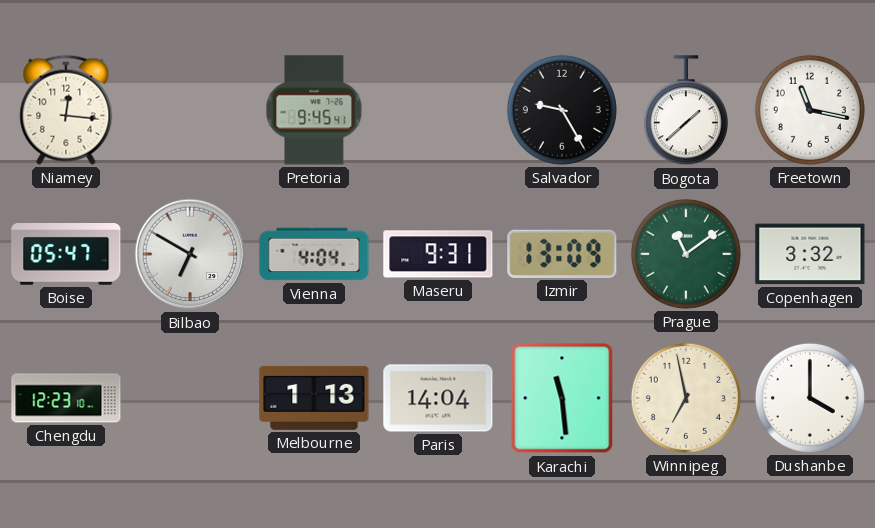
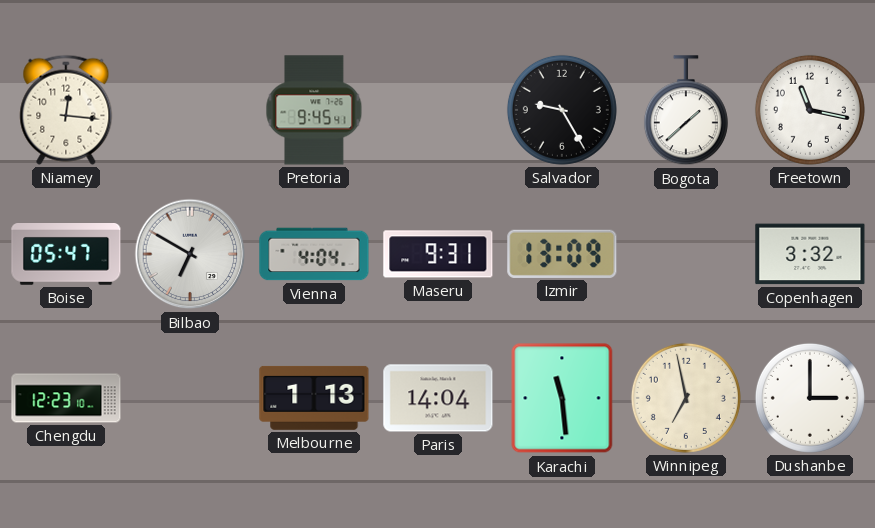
Prague: 11:09 -> none (686, 254)
Dushanbe: 4:00 -> 3:00 (810, 398)
